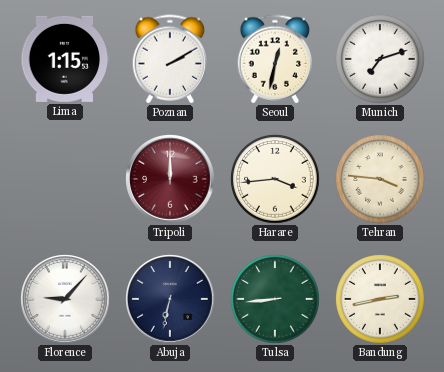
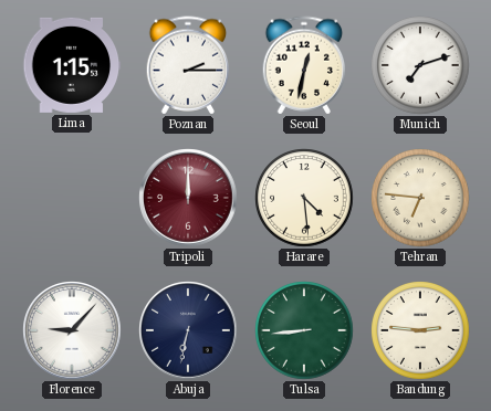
Poznan: 2:10 -> 2:15 (188, 65)
Harare: 3:44 -> 4:29 (304, 198)
Tehran: 3:46 -> 6:46 (420, 198)
Bandung: 2:43 -> 2:46 (420, 330)
